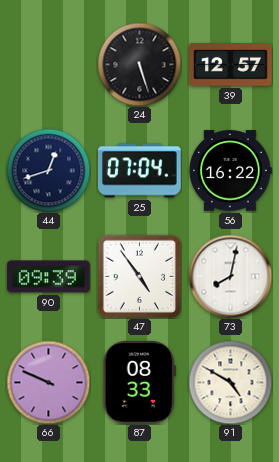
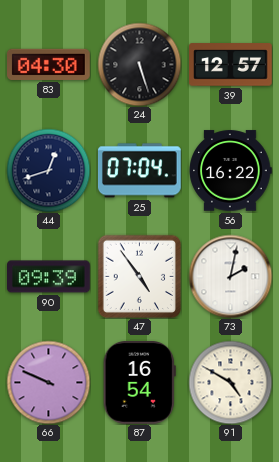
83: none -> 04:30 (49, 64)
73: 8:02 -> 2:02 (230, 276)
87: 08:33 -> 16:54 (139, 382)
